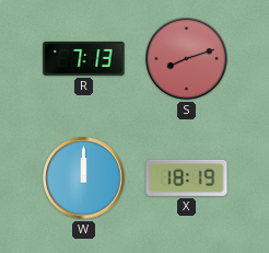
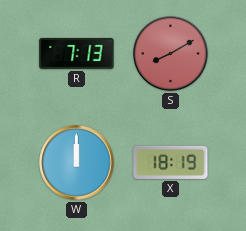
S: 8:12 -> 8:10 (171, 54)
